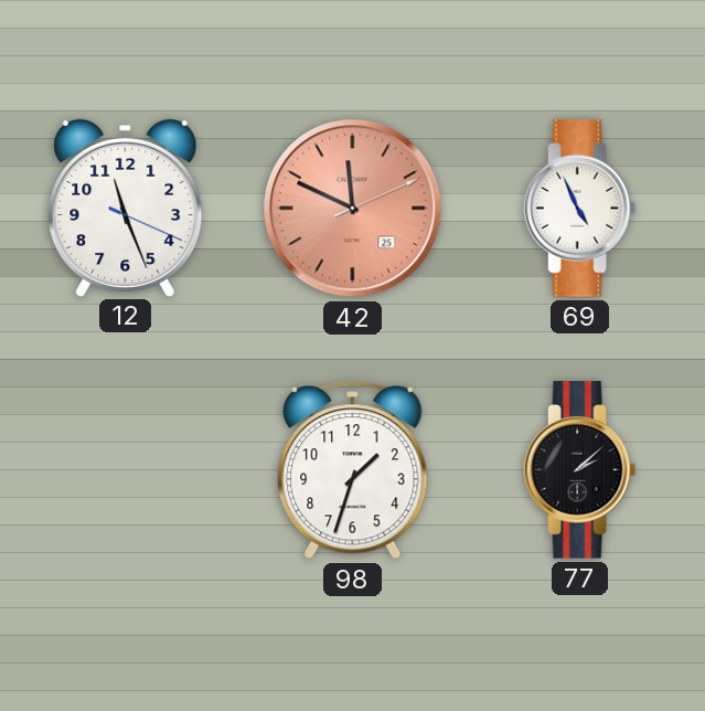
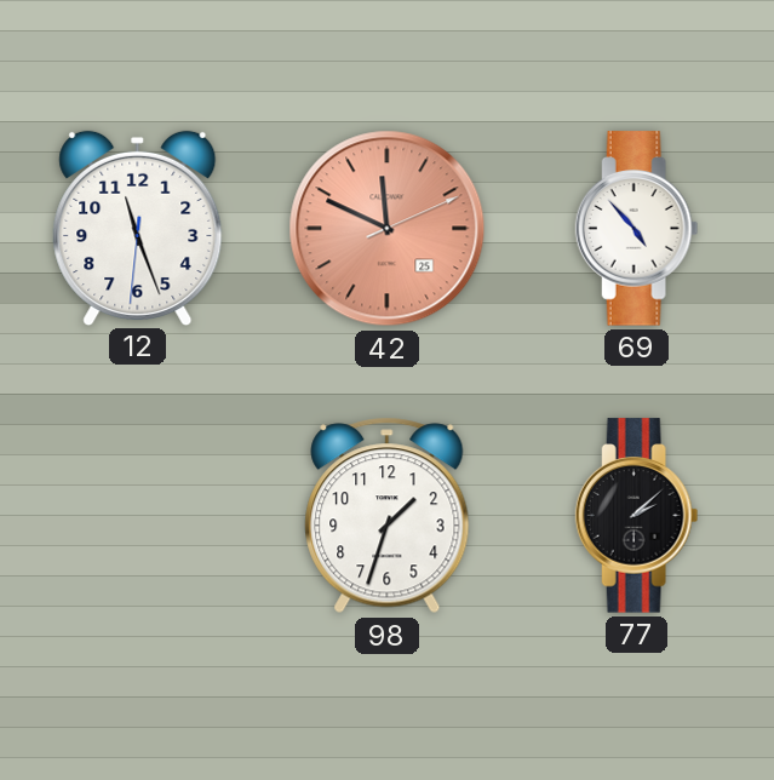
12: 11:26:19 -> 11:26:31 (138, 228)
69: 4:56 -> 4:53 (637, 229)
